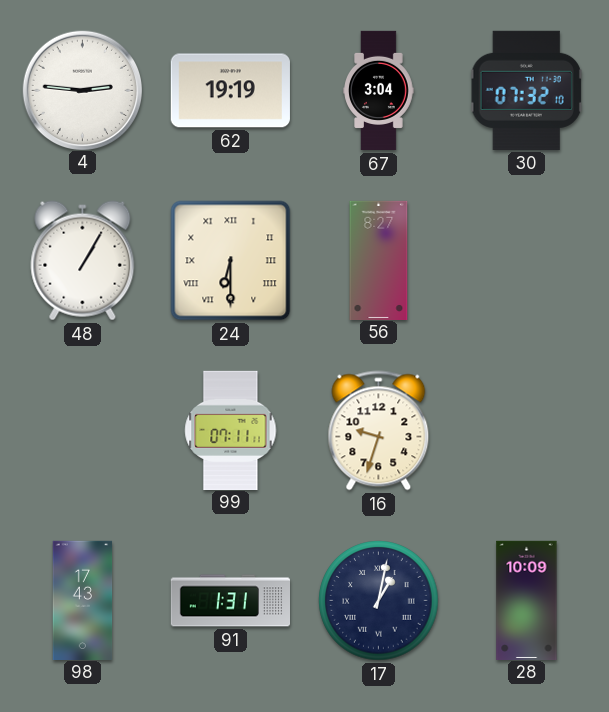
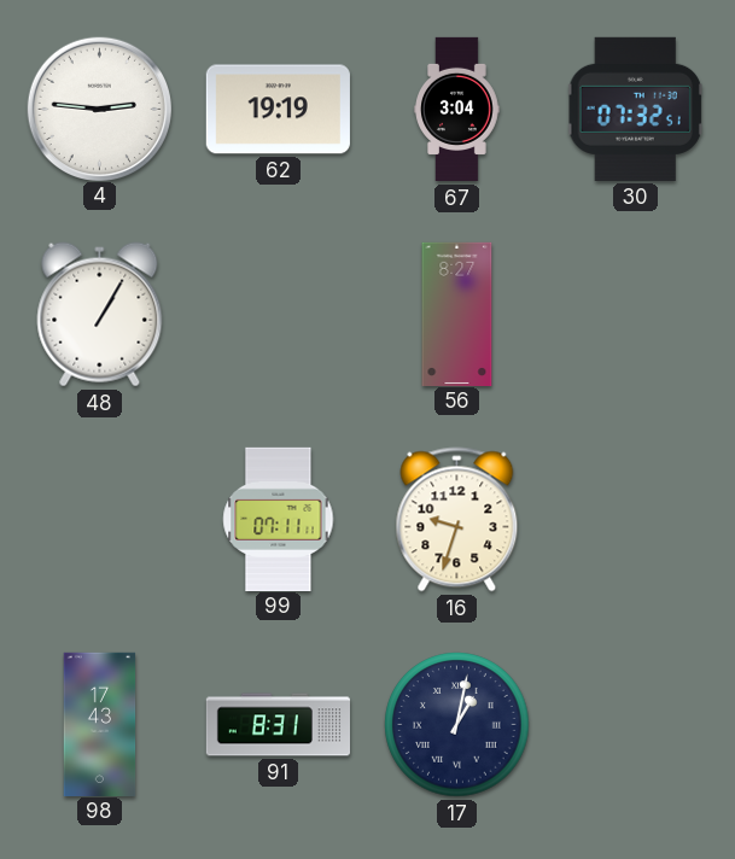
30: 07:32:10 -> 07:32:51 (636, 109)
24: 6:30 -> none (231, 261)
91: 1:31 -> 8:31 (278, 725)
28: 10:09 -> none (527, 600)
